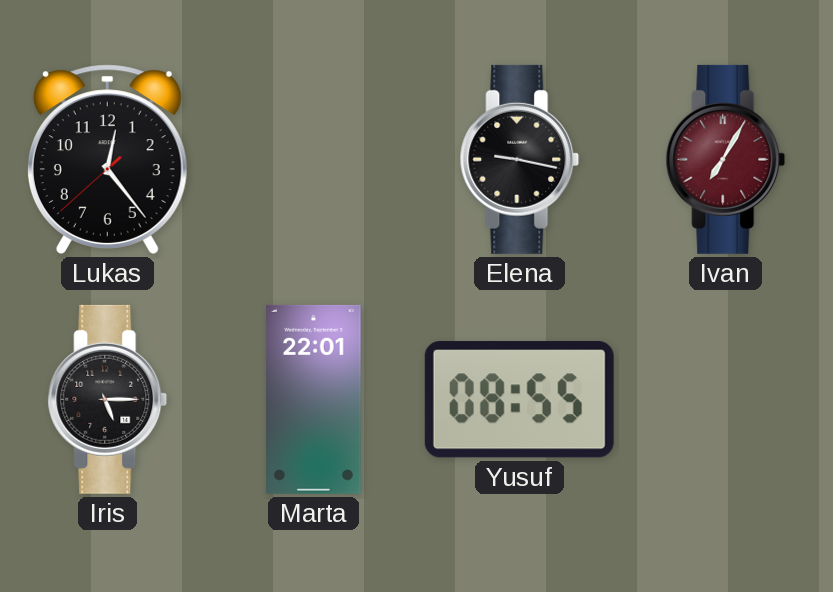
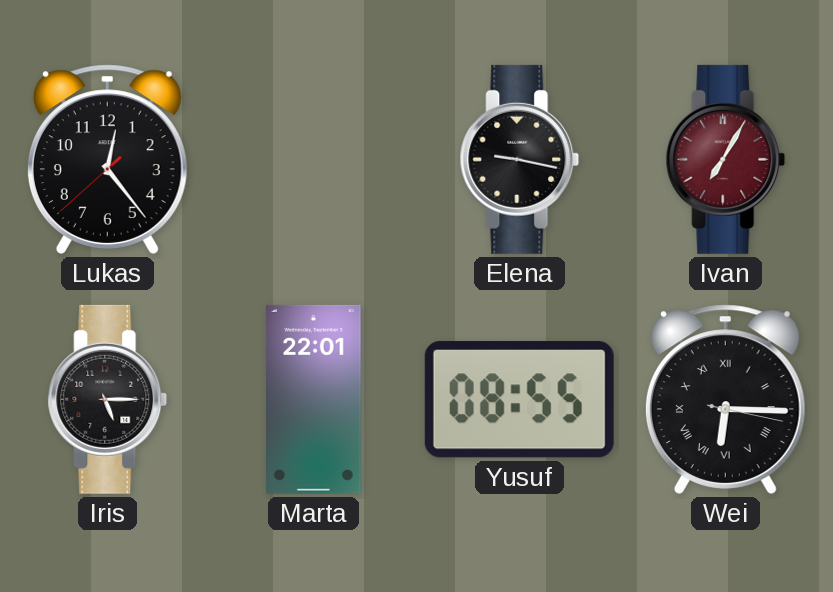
Wei: none -> 6:15 (725, 399)
